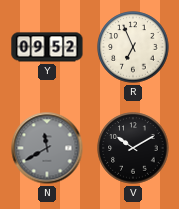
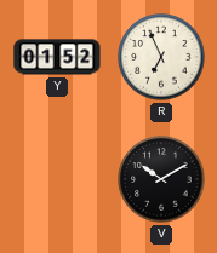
Y: 09:52 -> 01:52 (57, 57)
N: 11:40 -> none (47, 148)
